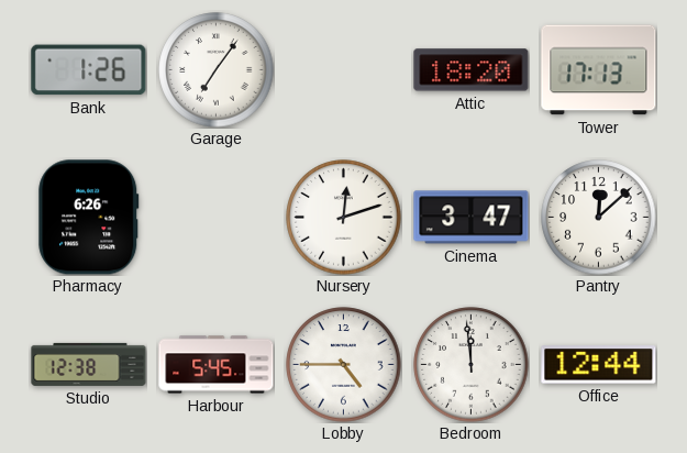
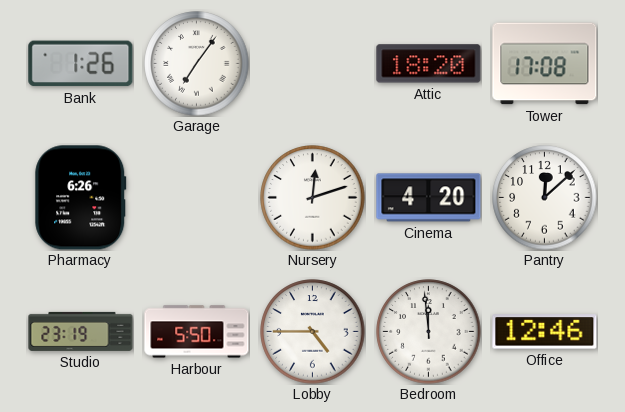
Tower: 17:13 -> 17:08 (545, 64)
Cinema: 3:47 -> 4:20 (429, 198)
Studio: 12:38 -> 23:19 (81, 331)
Harbour: 5:45 -> 5:50 (197, 332)
Office: 12:44 -> 12:46 (545, 332)
